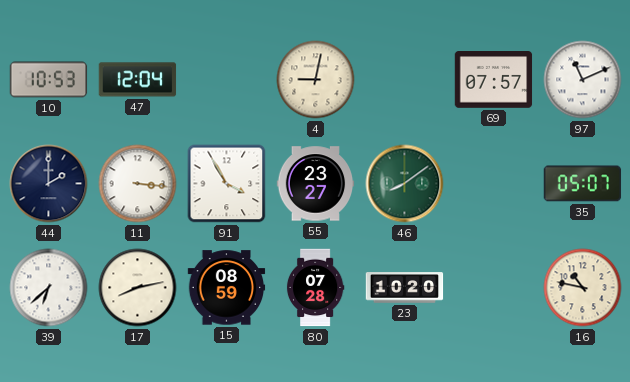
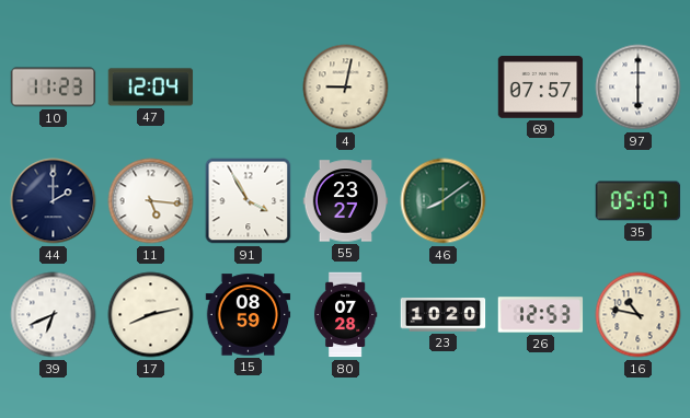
10: 10:53 -> 11:23 (54, 88)
97: 11:11 -> 6:00 (639, 88)
11: 3:16 -> 5:16 (151, 201)
39: 6:38 -> 6:41 (54, 315)
26: none -> 12:53 (541, 315)
